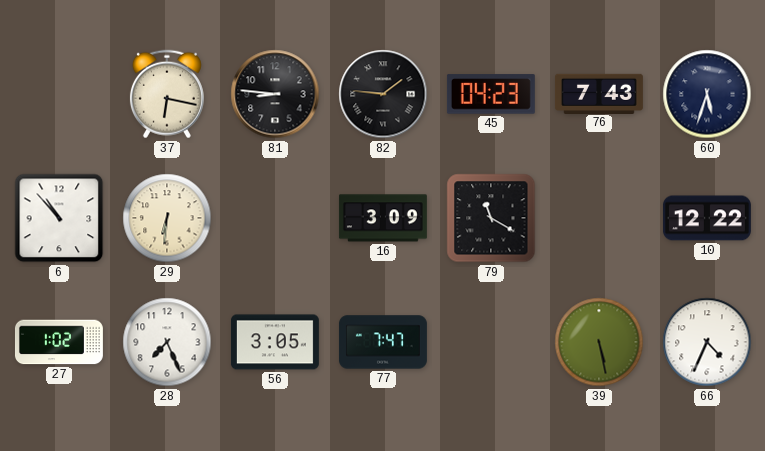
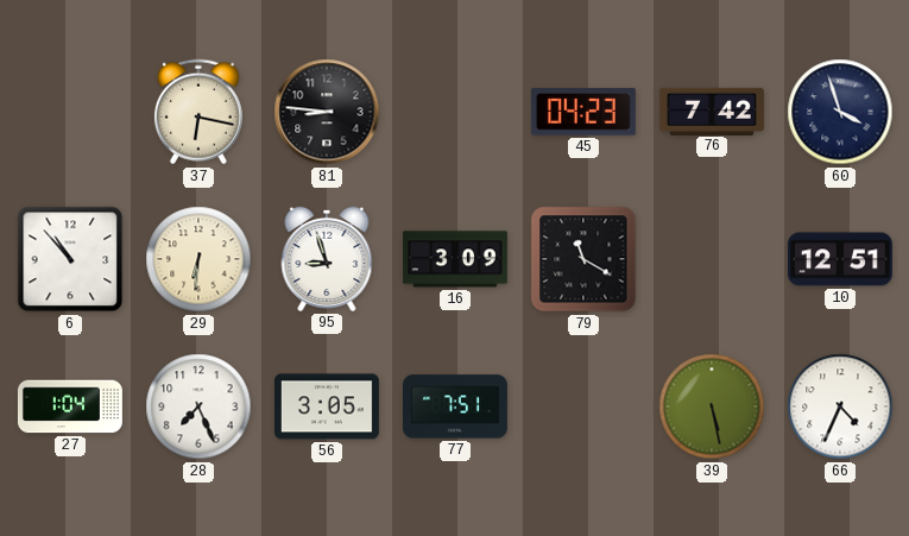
82: 1:46 -> none (383, 94)
76: 7:43 -> 7:42 (712, 111)
60: 5:33 -> 3:57 (840, 112)
95: none -> 8:57 (327, 259)
10: 12:22 -> 12:51 (840, 259)
27: 1:02 -> 1:04 (70, 406)
77: 7:47 -> 7:51 (455, 406)
